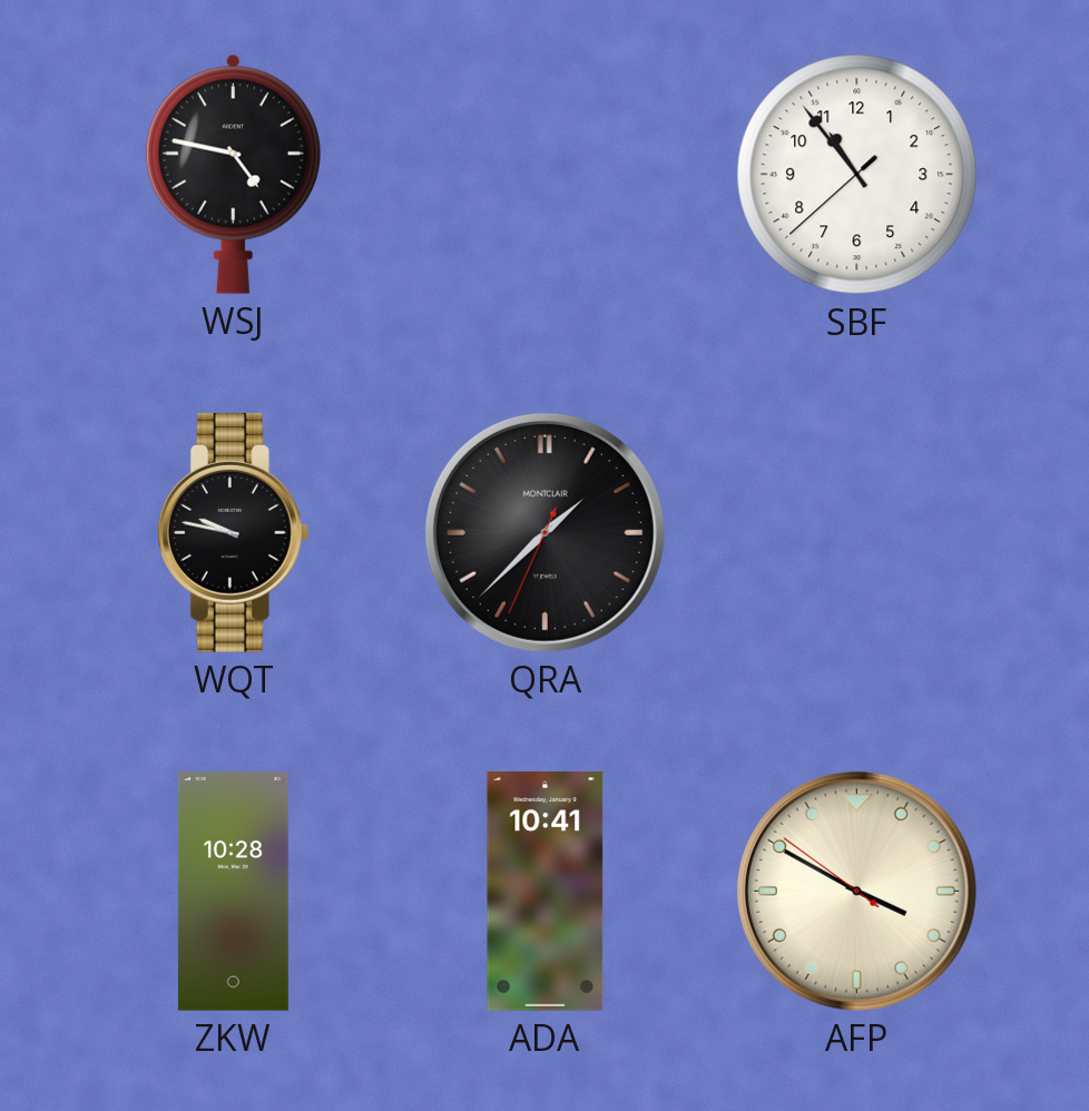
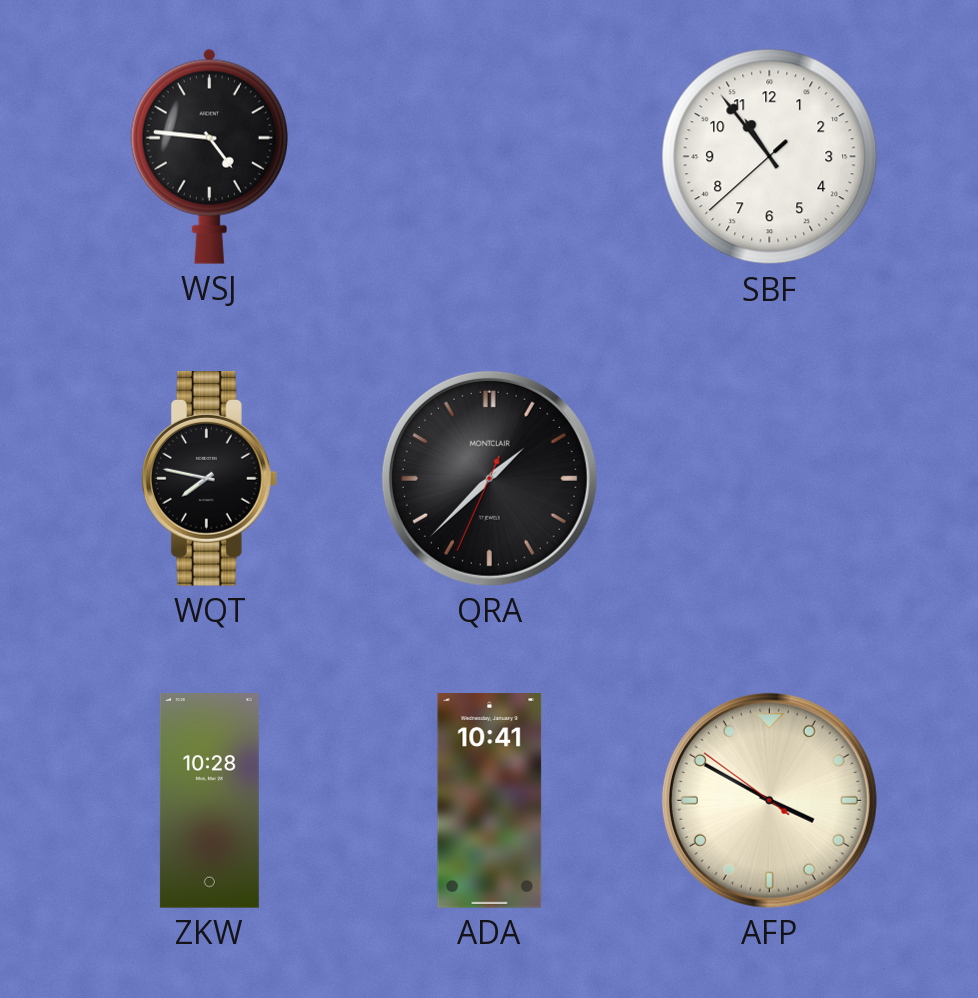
WSJ: 4:47 -> 4:46 (209, 156)
WQT: 9:47 -> 7:47 (210, 479)
